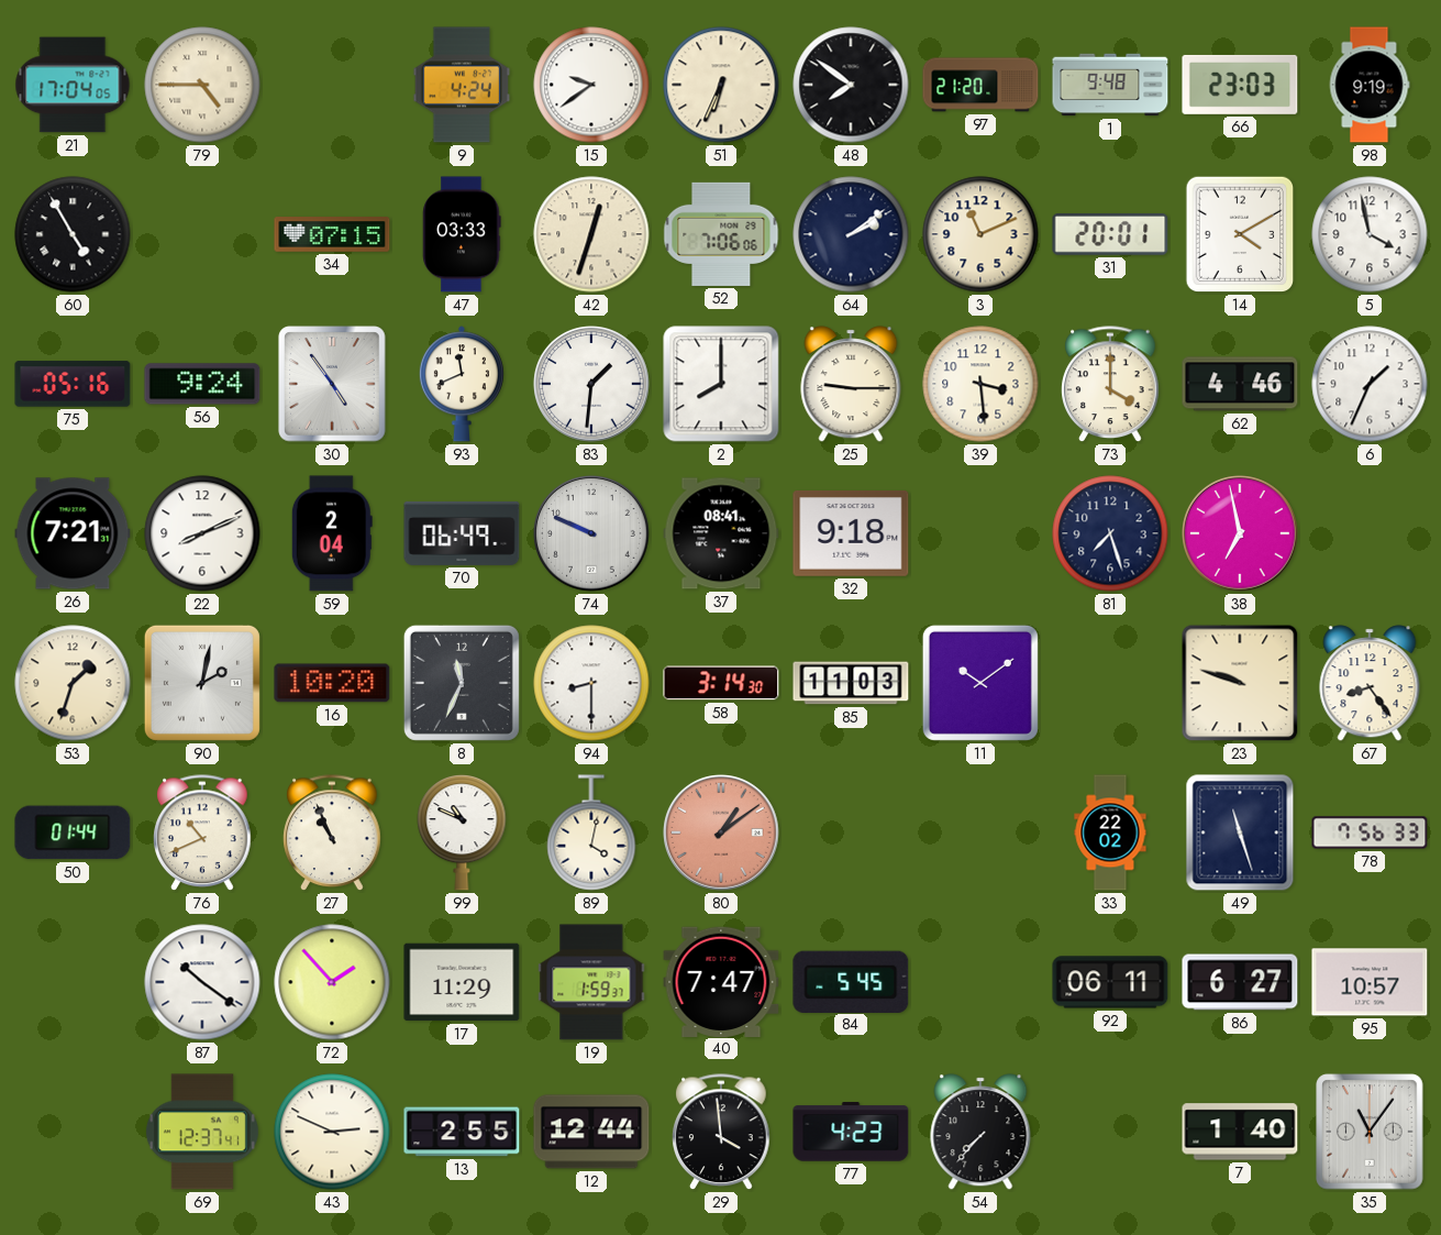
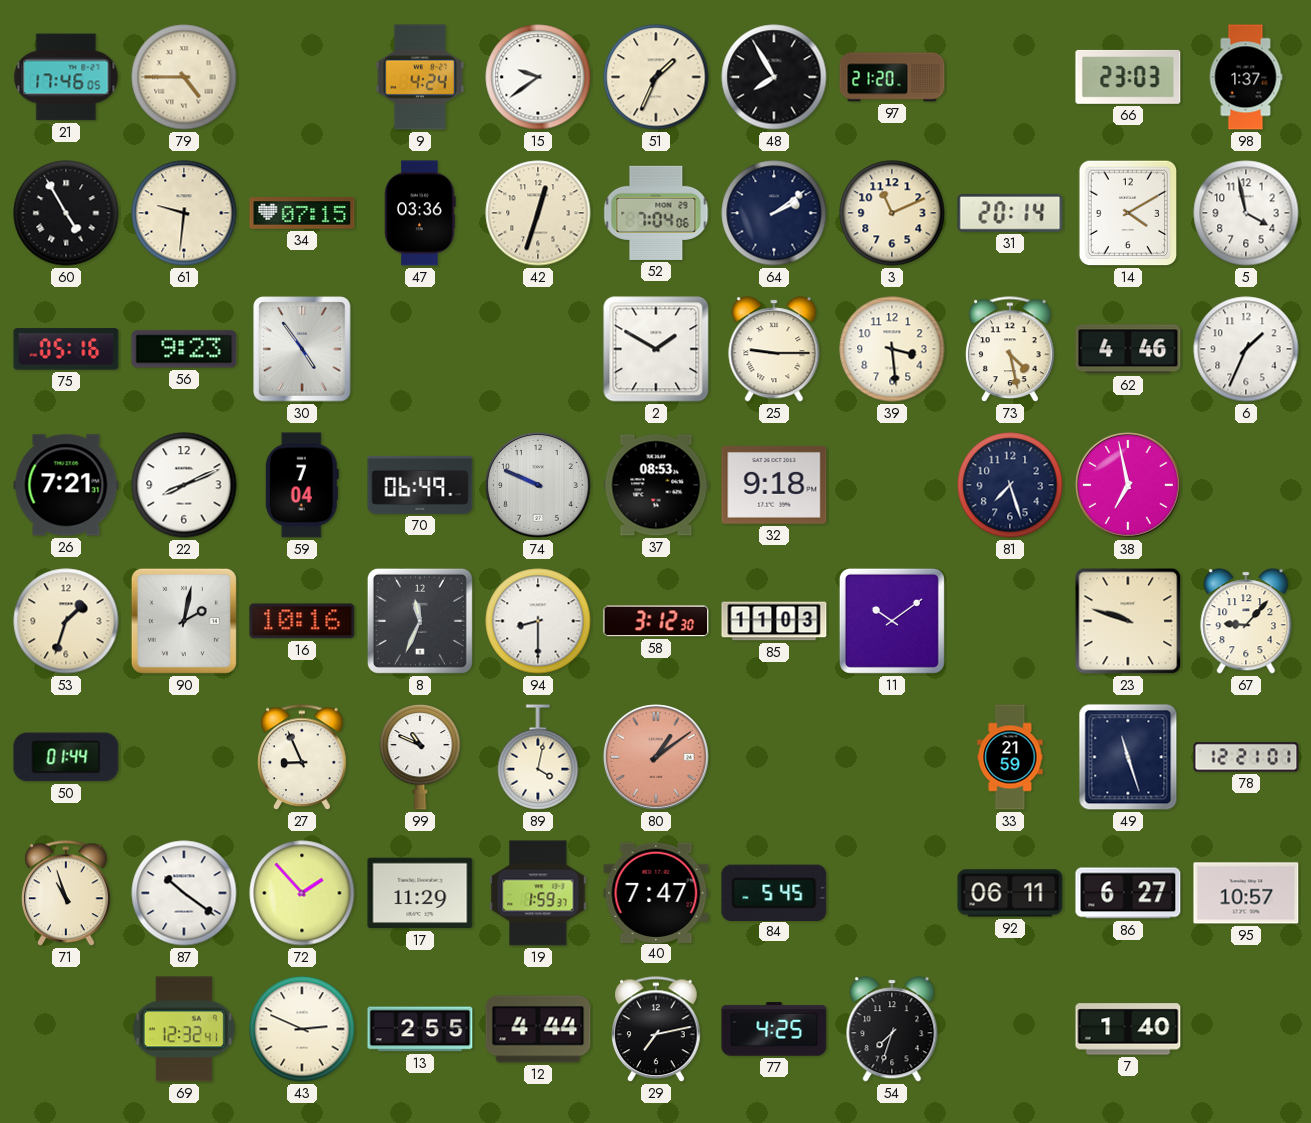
21: 17:04 -> 17:46 (66, 77)
51: 6:34 -> 1:34 (656, 77)
48: 7:51 -> 7:55 (774, 77)
1: 9:48 -> none (1110, 85)
98: 9:19 -> 1:37 (1246, 77)
61: none -> 9:31 (184, 213)
47: 03:33 -> 03:36 (420, 213)
52: 7:06 -> 7:04 (656, 213)
31: 20:01 -> 20:14 (1010, 214)
56: 9:24 -> 9:23 (184, 349)
93: 11:41 -> none (462, 384)
83: 1:31 -> none (591, 384)
2: 8:00 -> 1:50 (656, 349)
73: 4:00 -> 4:28 (1010, 350)
59: 2:04 -> 7:04 (302, 485)
37: 08:41 -> 08:53 (656, 485)
16: 10:20 -> 10:16 (302, 621)
58: 3:14 -> 3:12 (656, 621)
67: 8:24 -> 9:07 (1246, 621)
76: 10:41 -> none (202, 834)
27: 10:56 -> 8:56 (302, 758)
33: 22:02 -> 21:59 (1010, 757)
78: 7:56 -> 12:21 (1246, 757)
71: none -> 10:57 (66, 894)
69: 12:37 -> 12:32 (184, 1029)
12: 12:44 -> 4:44 (538, 1029)
29: 3:59 -> 7:13 (656, 1030)
77: 4:23 -> 4:25 (774, 1029)
54: 7:37 -> 7:33 (892, 1029)
35: 11:06 -> none (1370, 1132)
